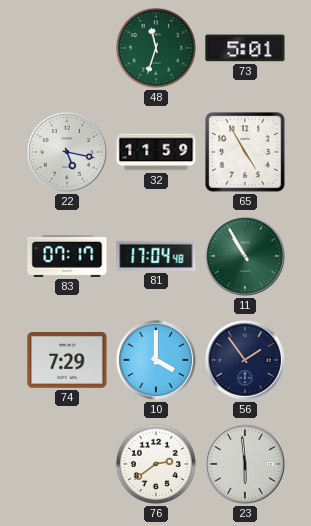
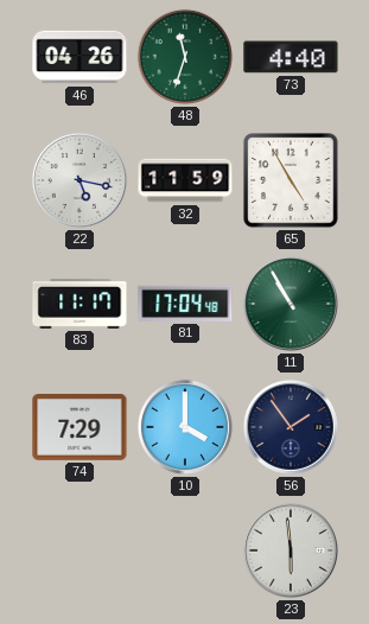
46: none -> 04:26 (79, 57)
73: 5:01 -> 4:40 (291, 57)
83: 07:17 -> 11:17 (79, 304)
76: 2:39 -> none (156, 464)
